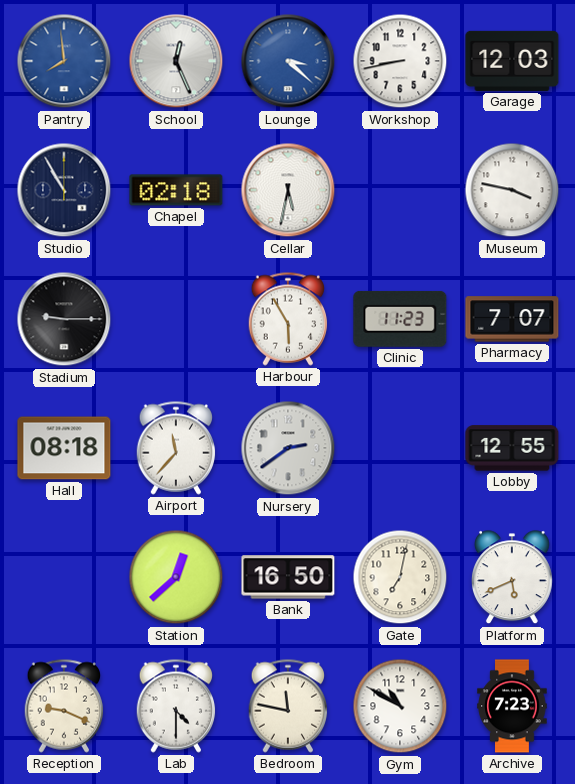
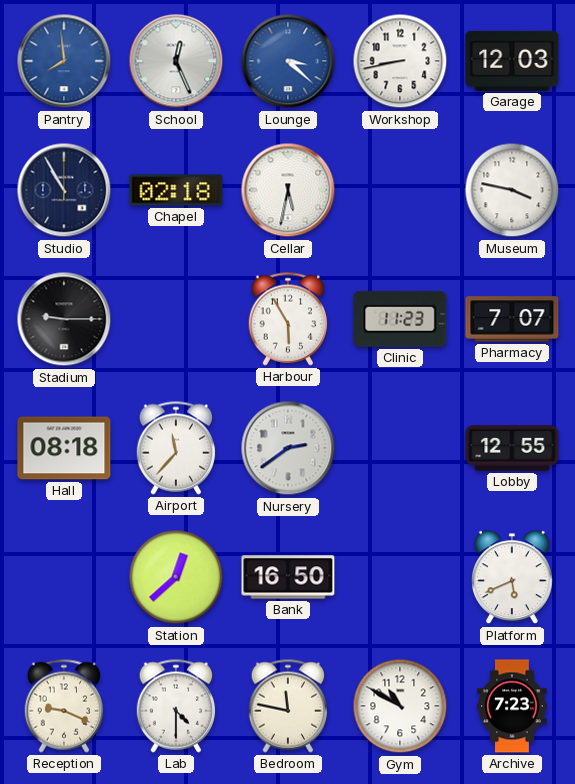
Gate: 7:02 -> none (400, 577)
